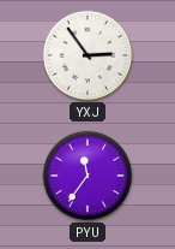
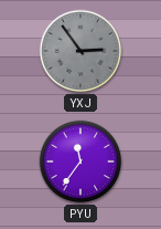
YXJ dial: white -> grey (80, 51)
